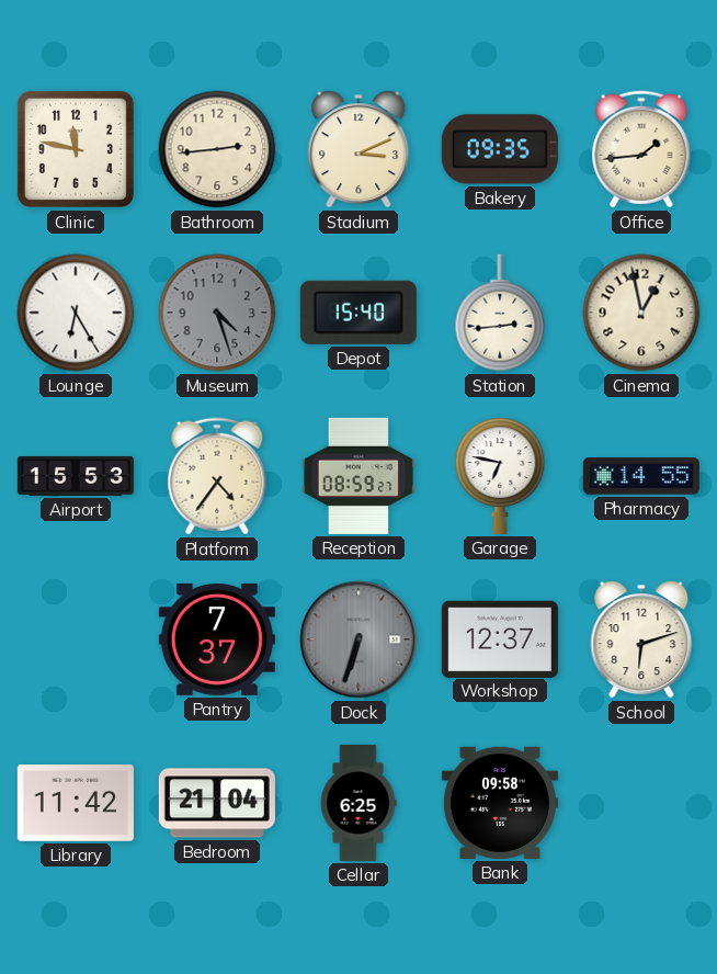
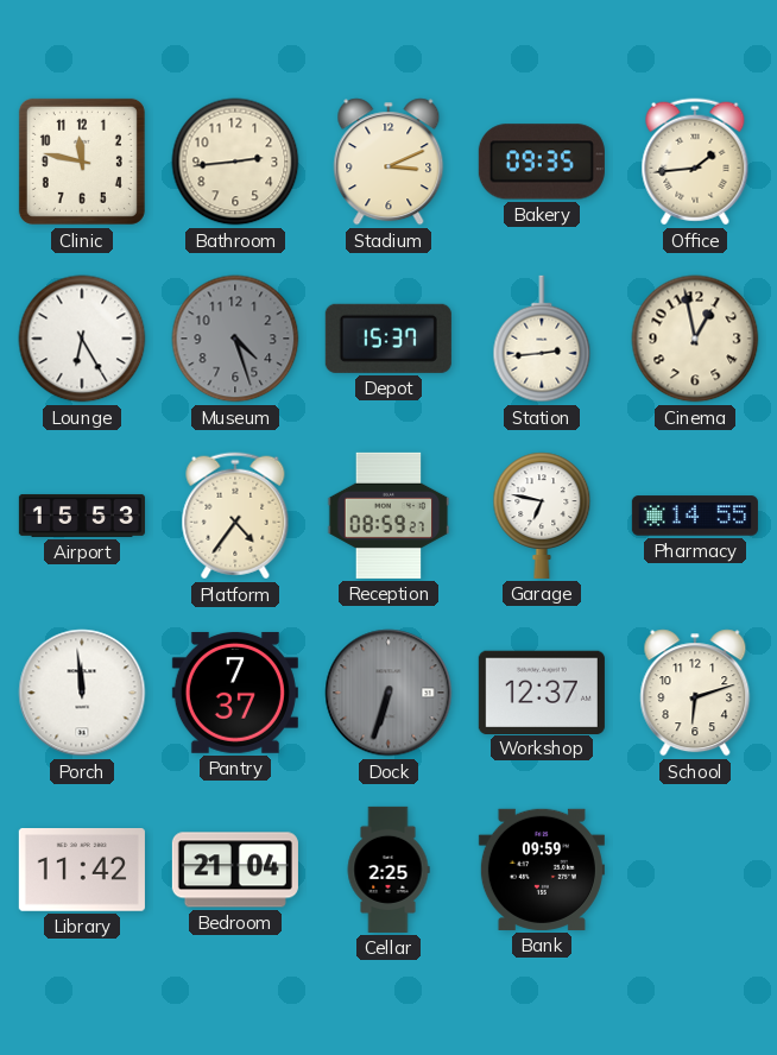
Depot: 15:40 -> 15:37 (389, 339)
Porch: none -> 11:59 (82, 693)
Cellar: 6:25 -> 2:25 (389, 870)
Bank: 09:58 -> 09:59 (542, 870)
